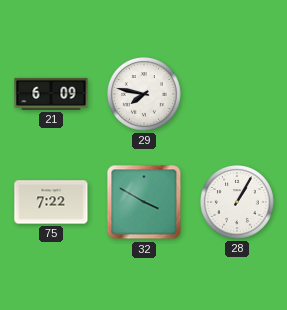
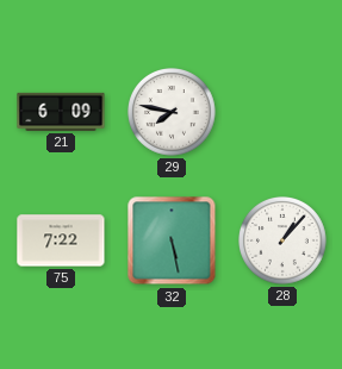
32: 3:50 -> 5:28 (172, 240)
28: 1:05 -> 1:07 (284, 242)
